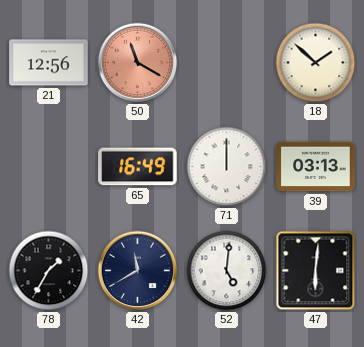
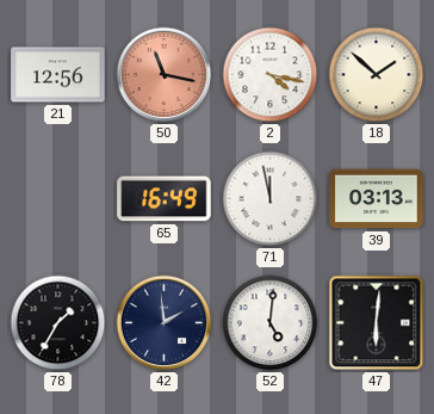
50: 11:20 -> 11:17 (165, 75)
2: none -> 4:17 (271, 75)
71: 12:00 -> 11:58 (271, 199)
42: 11:40 -> 1:59 (165, 323)
